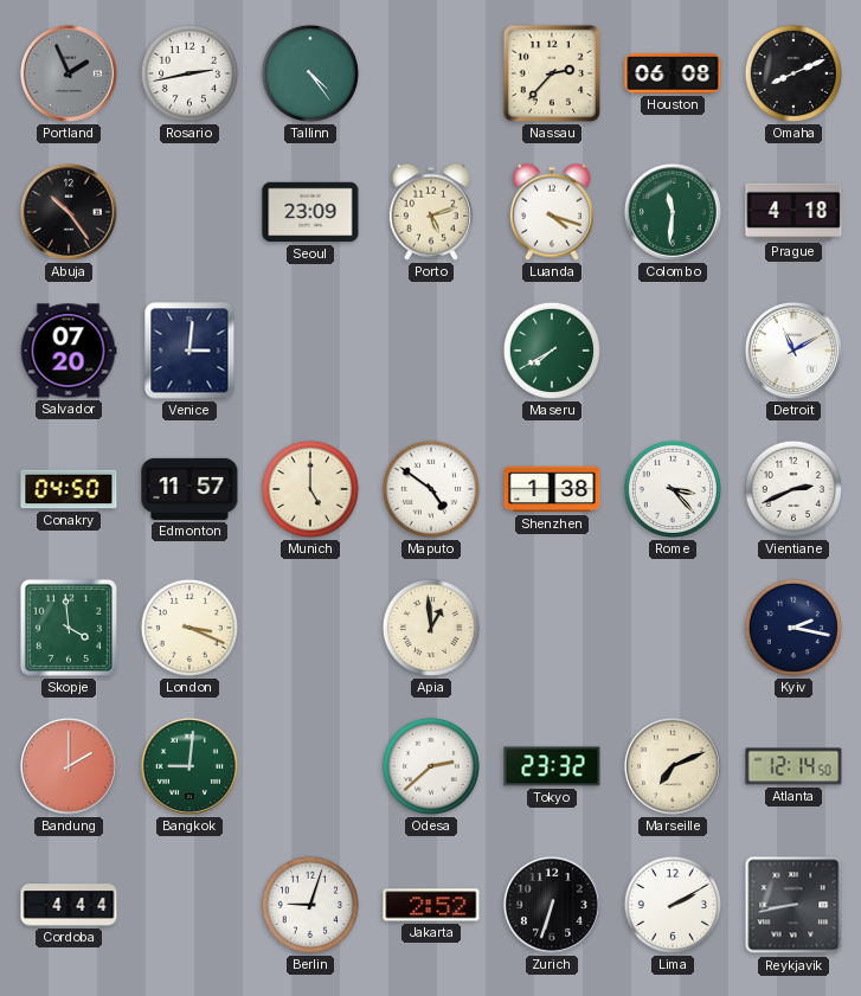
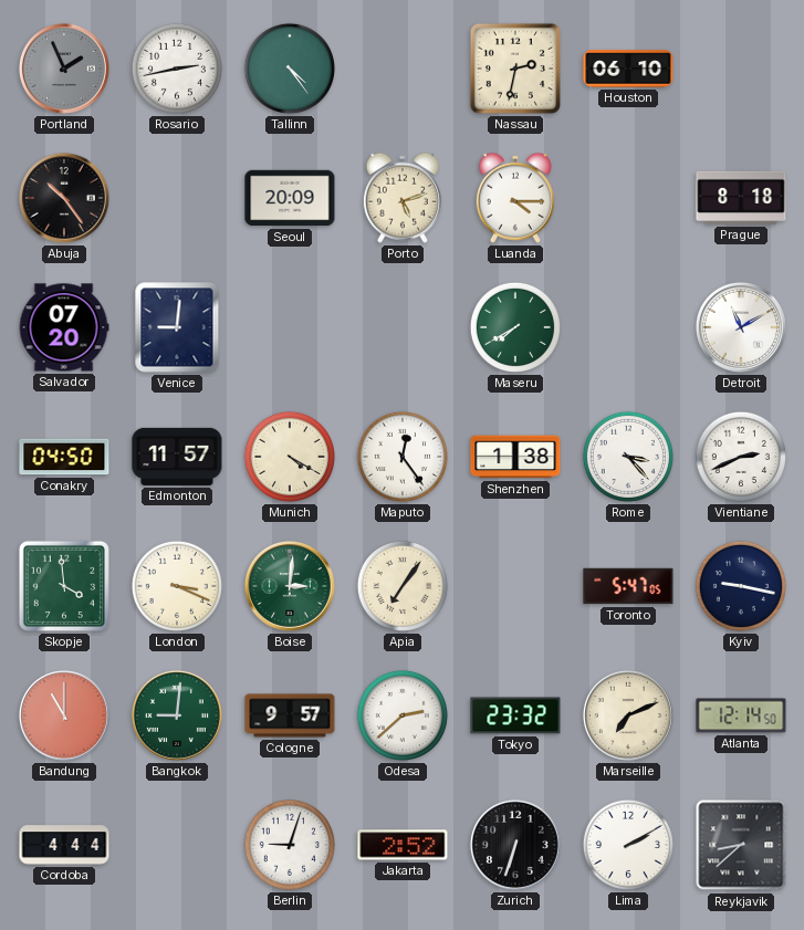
Nassau: 2:37 -> 2:32 (515, 69)
Houston: 06:08 -> 06:10 (628, 69)
Omaha: 8:11 -> none (793, 73)
Seoul: 23:09 -> 20:09 (290, 198)
Luanda: 4:18 -> 4:15 (515, 198)
Colombo: 11:31 -> none (673, 212)
Prague: 4:18 -> 8:18 (741, 198)
Venice: 3:01 -> 9:01 (177, 327)
Munich: 5:00 -> 4:20 (290, 457)
Maputo: 4:51 -> 12:24 (403, 457)
Boise: none -> 3:01 (290, 586)
Apia: 12:59 -> 7:06 (403, 586)
Toronto: none -> 5:47 (628, 586)
Kyiv: 2:17 -> 9:17 (741, 586)
Bandung: 2:00 -> 11:00 (64, 715)
Cologne: none -> 9:57 (290, 715)
Reykjavik: 8:43 -> 8:38 (741, 845)
